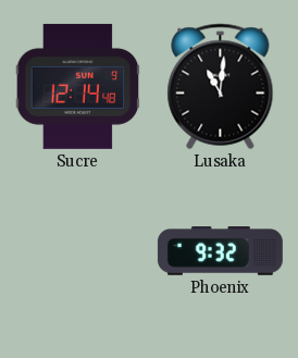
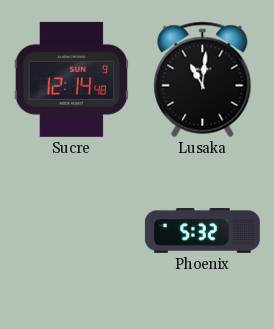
Phoenix: 9:32 -> 5:32 (202, 231)
